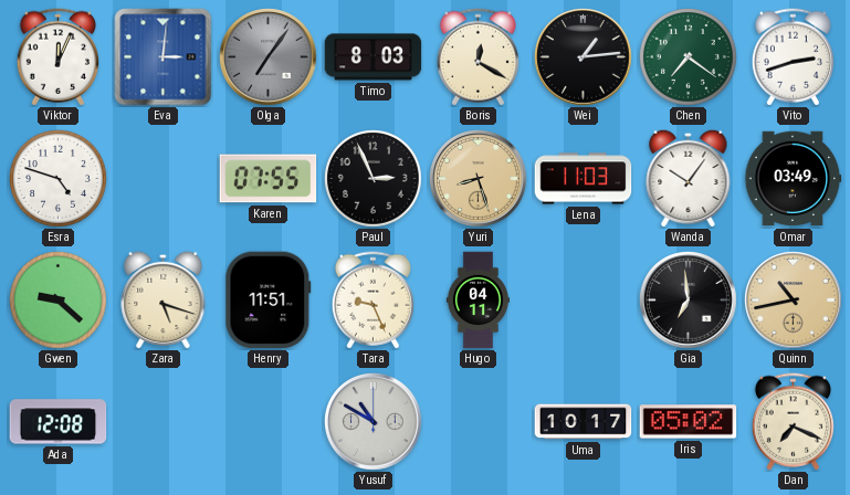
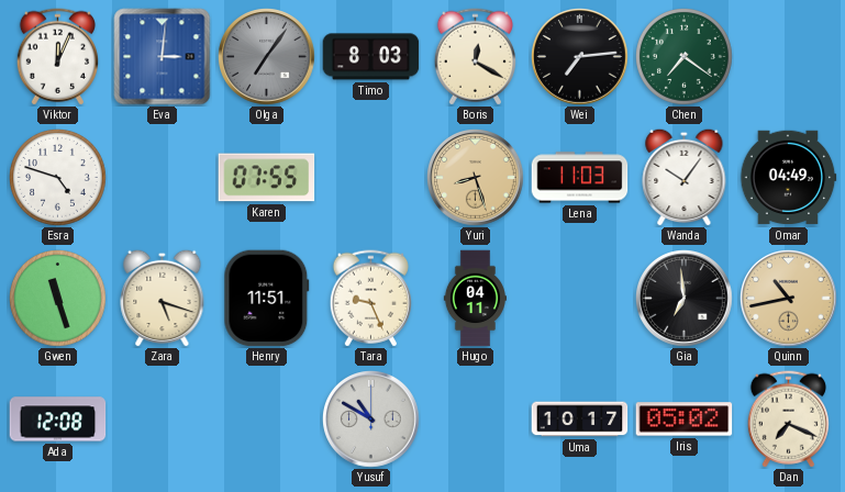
Wei: 1:14 -> 7:14 (580, 57)
Vito: 2:42 -> none (793, 57)
Paul: 2:56 -> none (374, 179)
Omar: 03:49 -> 04:49 (788, 178)
Gwen: 9:22 -> 11:27 (58, 299)
